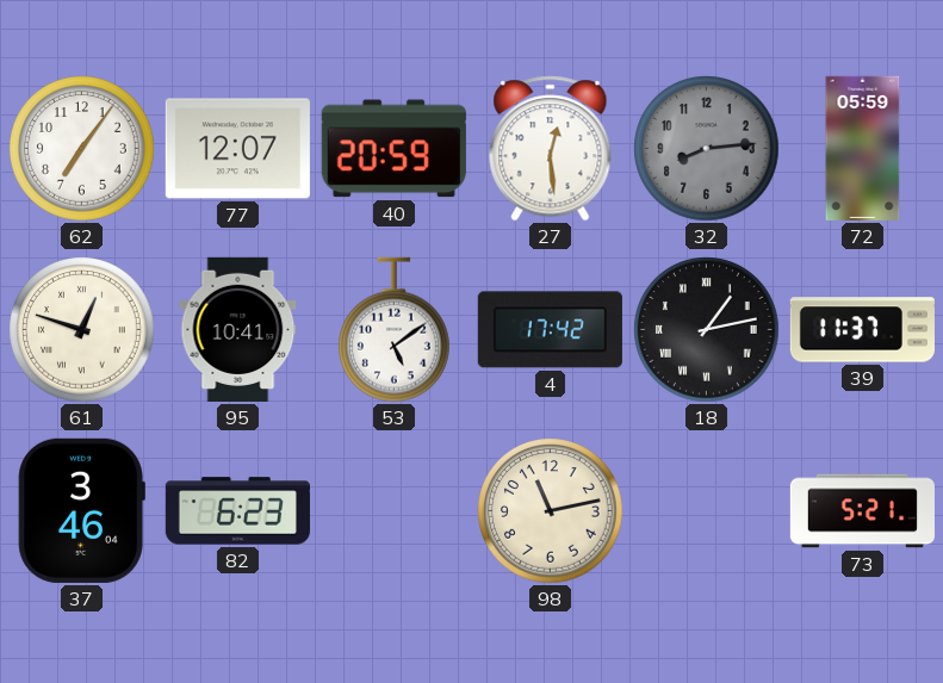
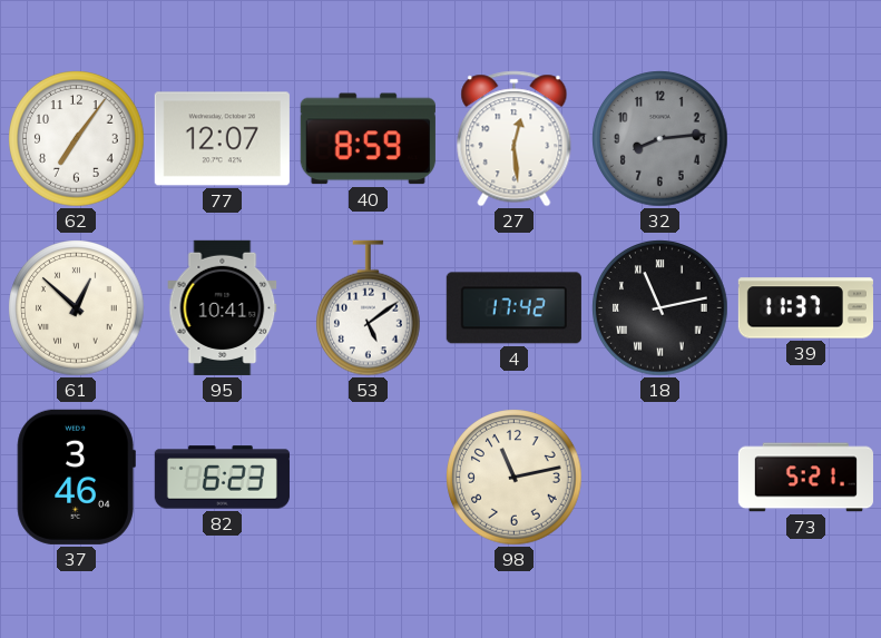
40: 20:59 -> 8:59 (368, 139)
72: 05:59 -> none (863, 148)
61: 12:48 -> 12:52 (77, 308)
18: 1:13 -> 11:13 (660, 308)
